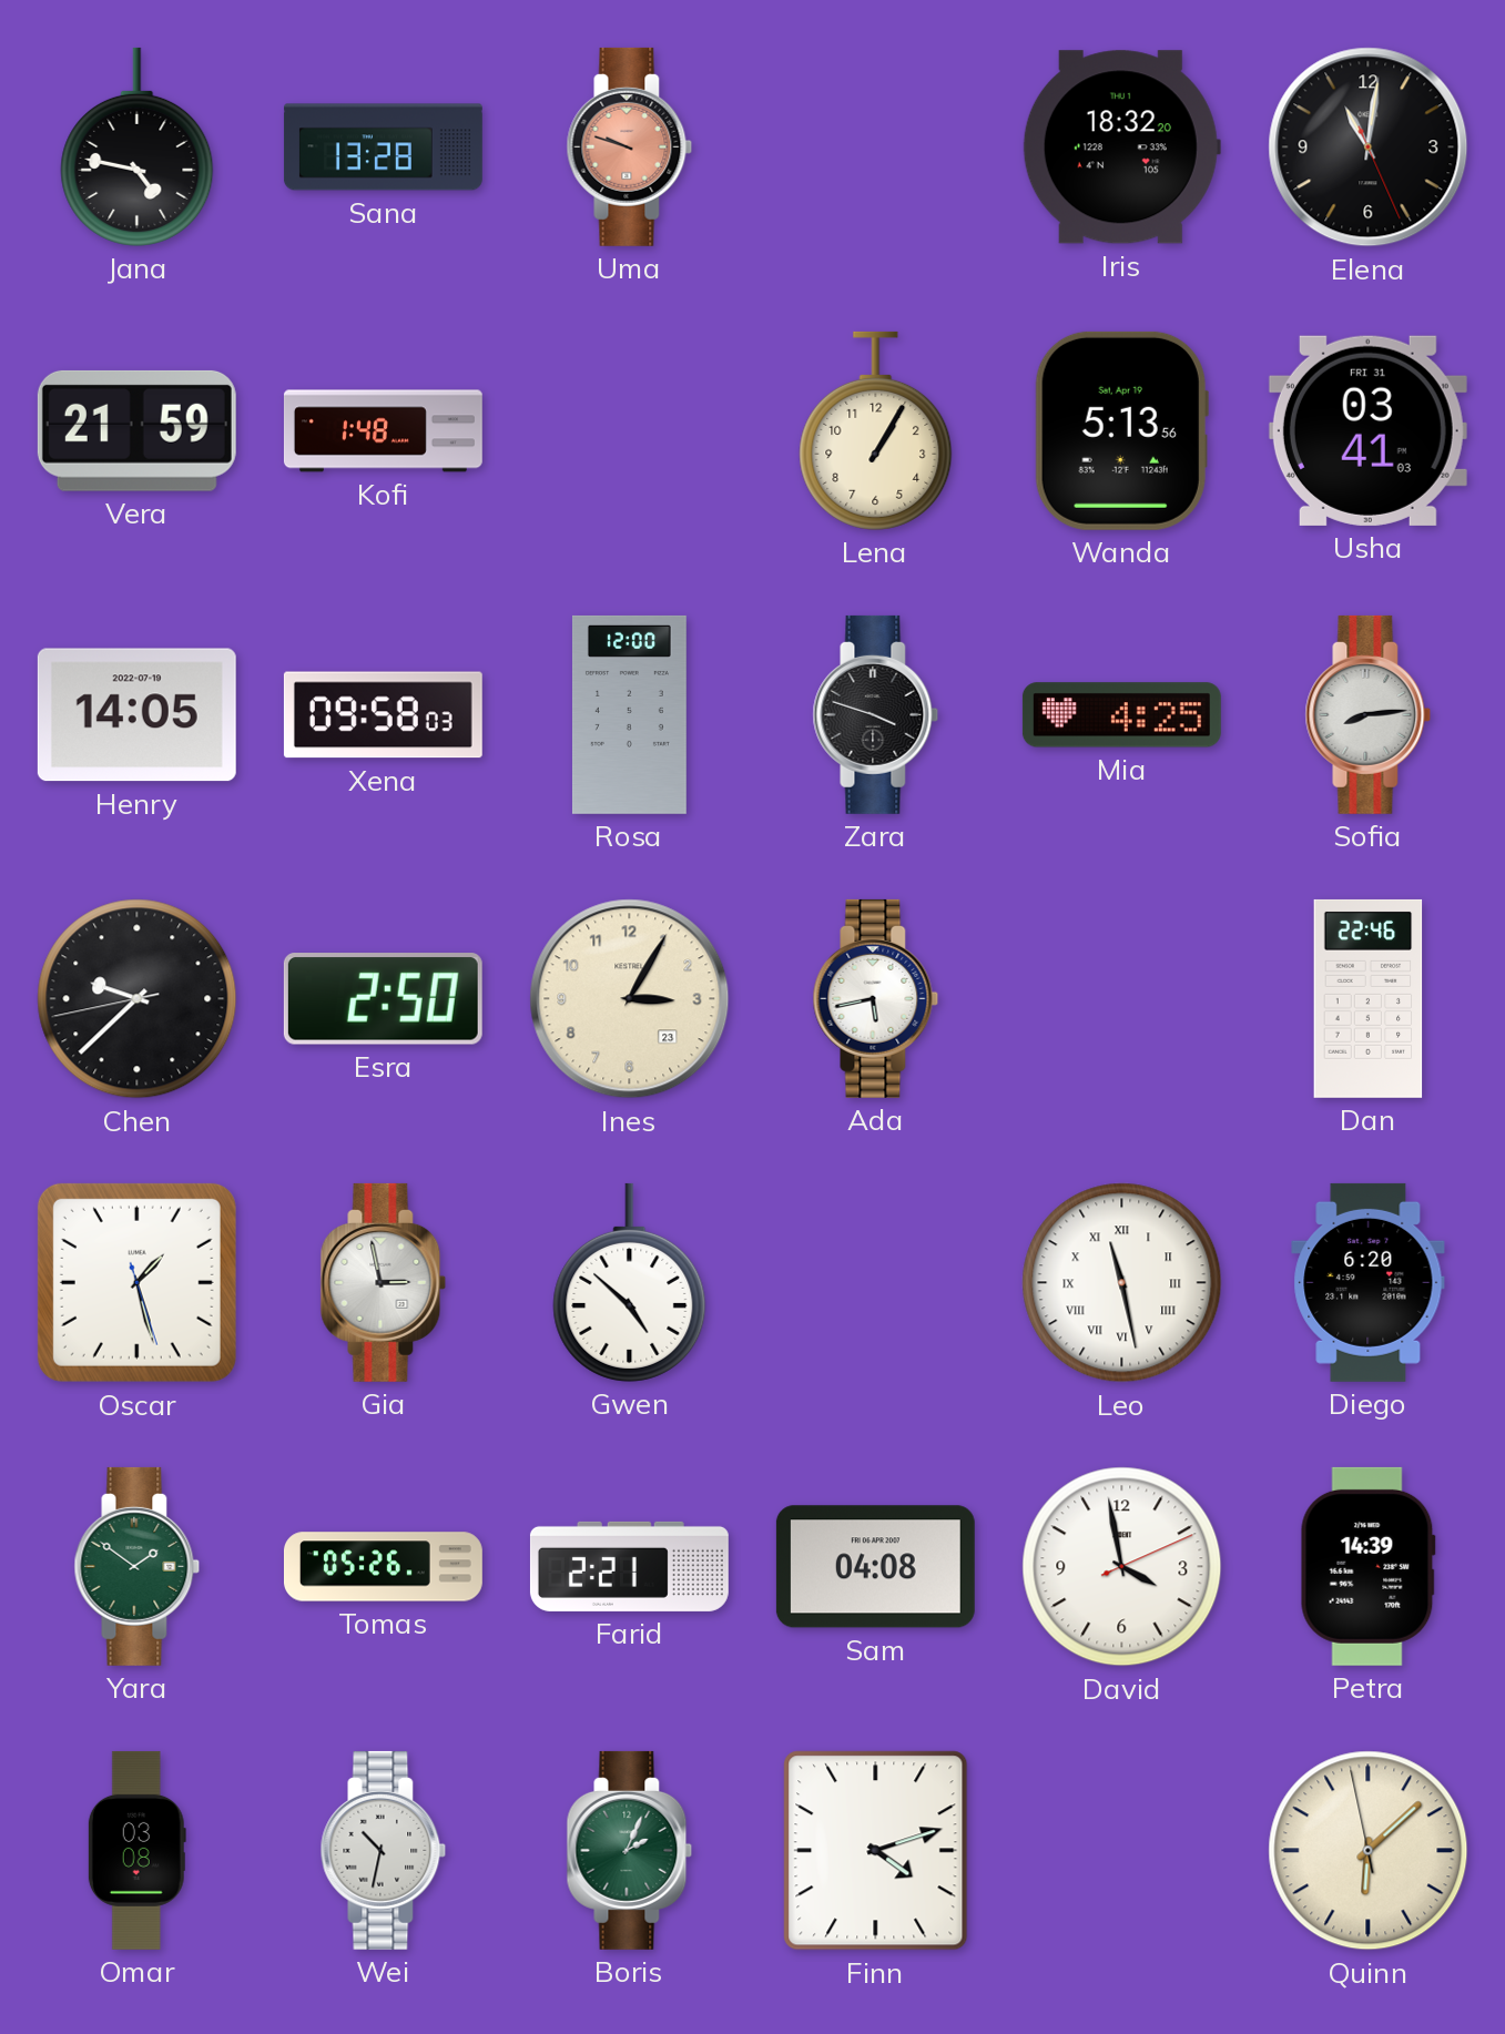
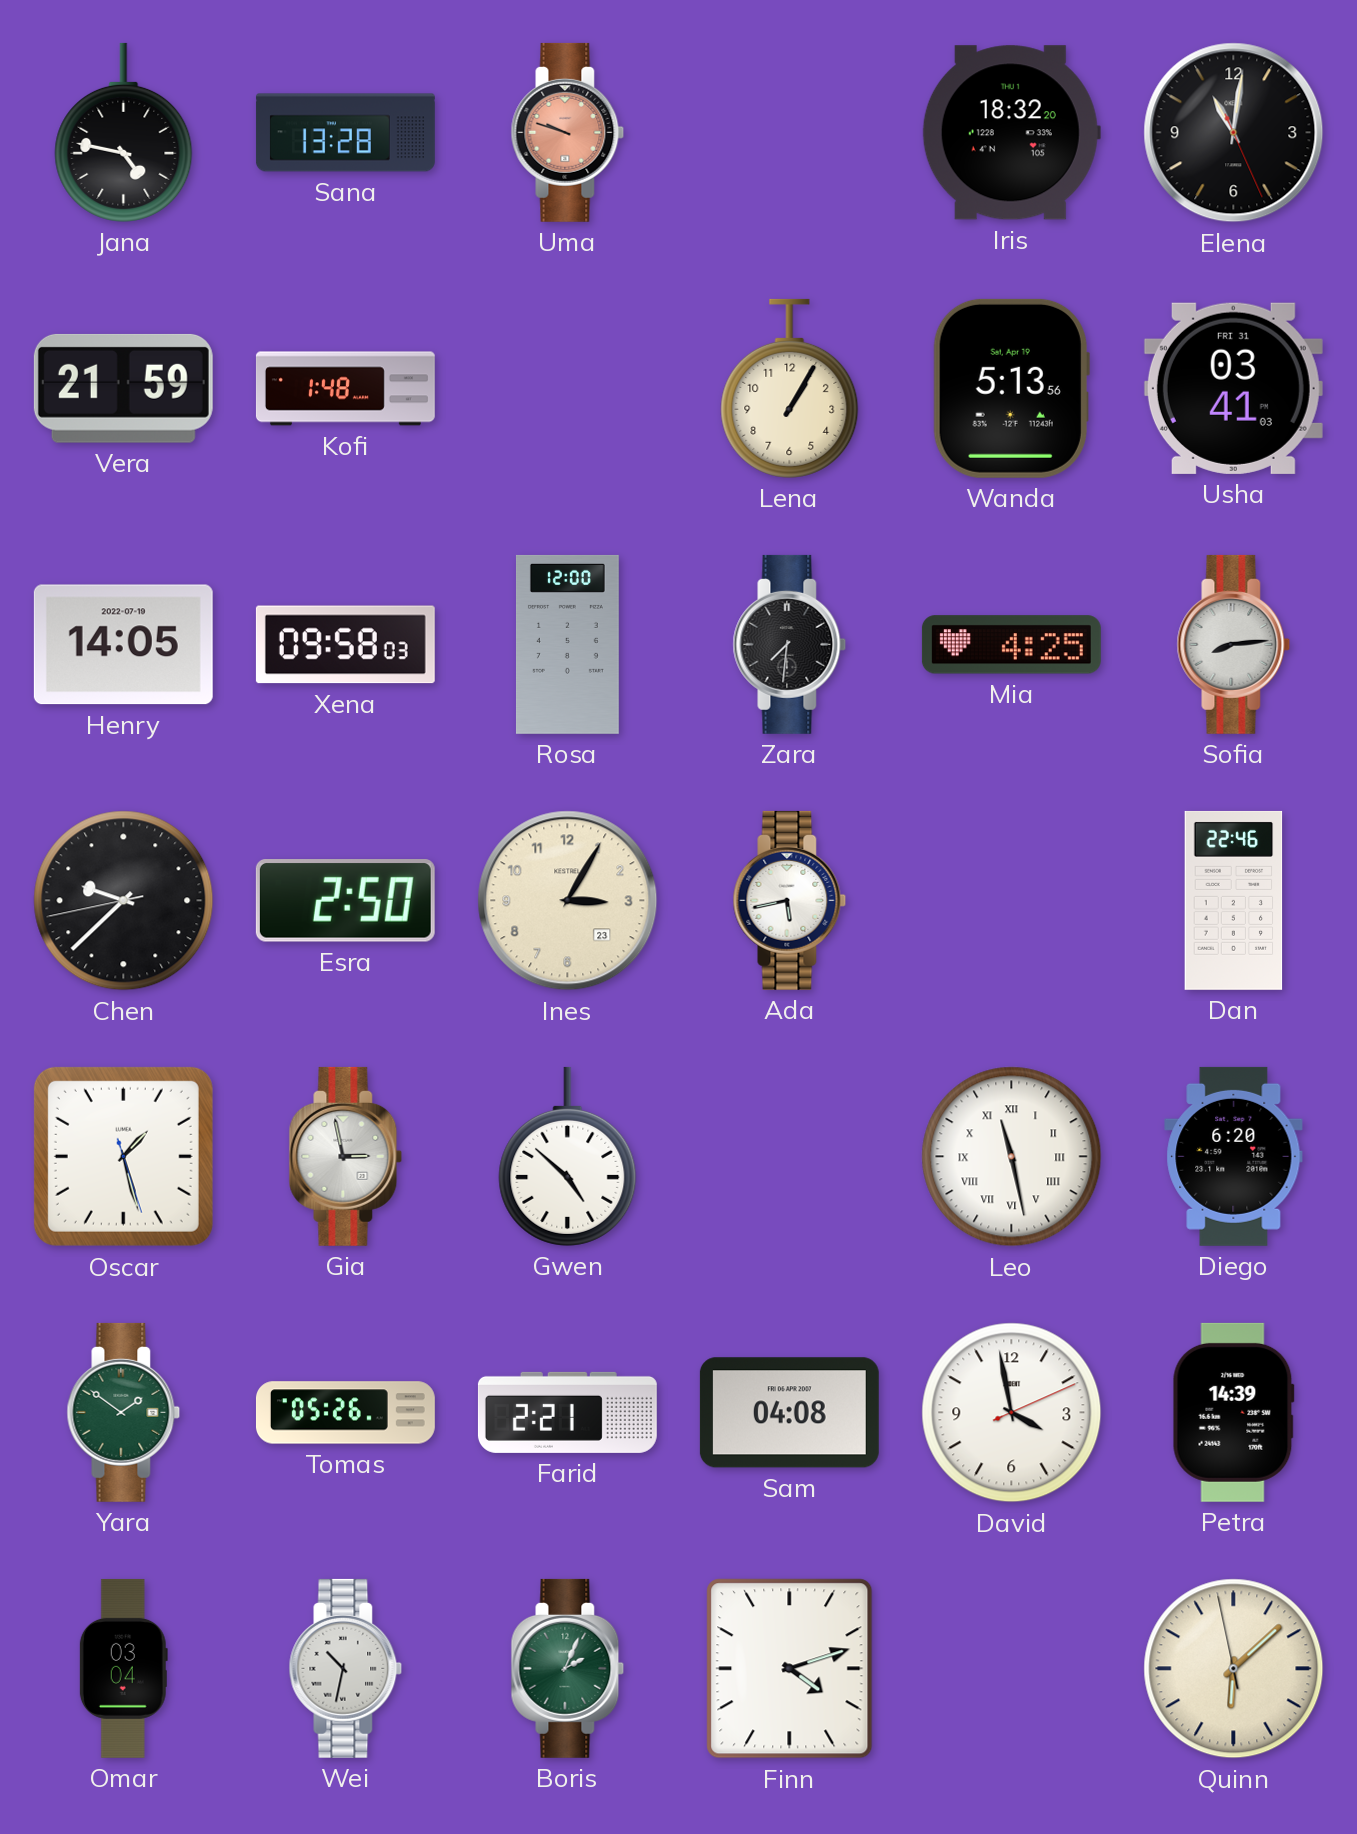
Zara: 3:48 -> 7:31 (790, 644)
Omar: 03:08 -> 03:04 (123, 1668)
